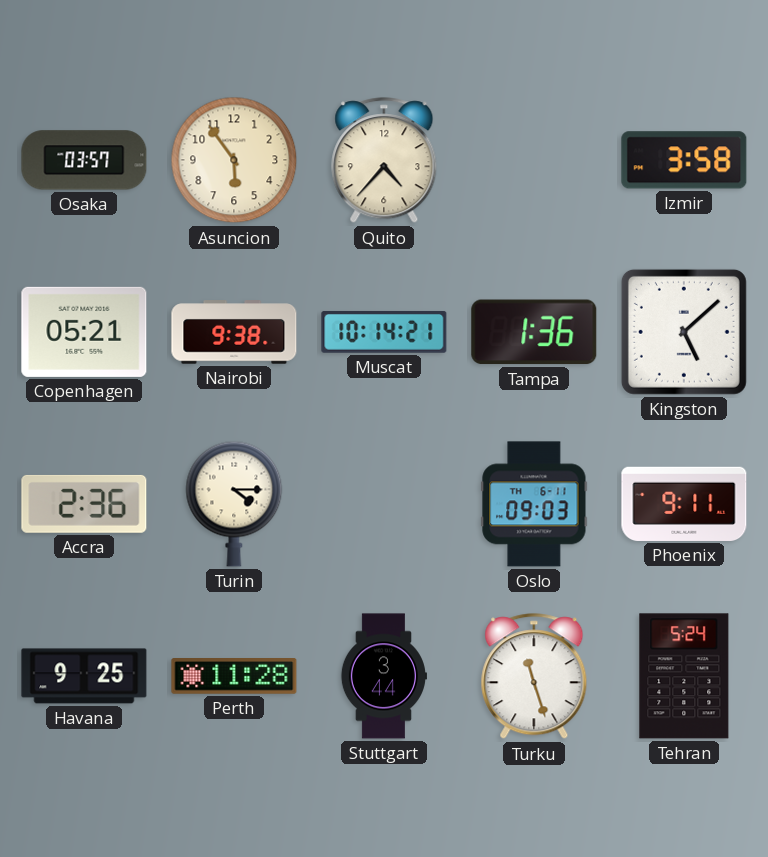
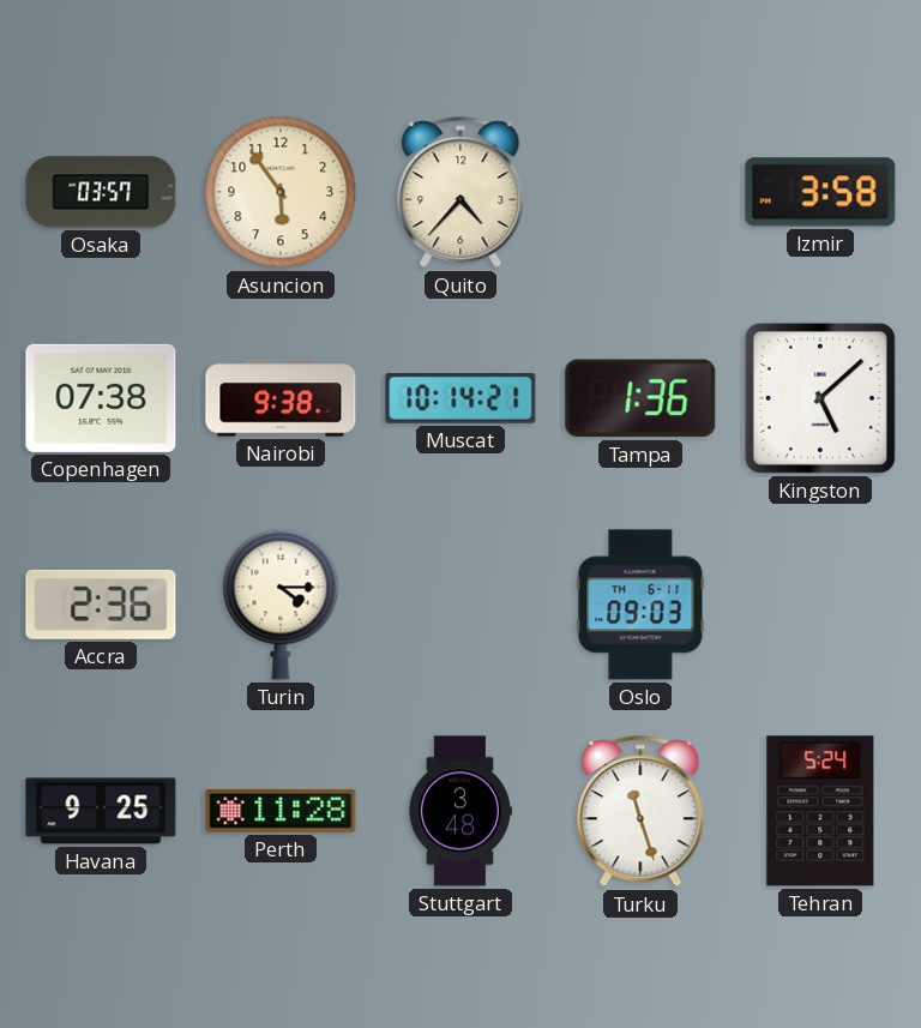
Copenhagen: 05:21 -> 07:38 (101, 398)
Phoenix: 9:11 -> none (684, 504)
Stuttgart: 3:44 -> 3:48 (459, 811)
